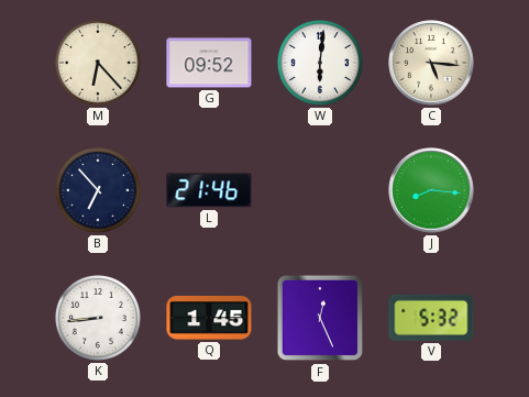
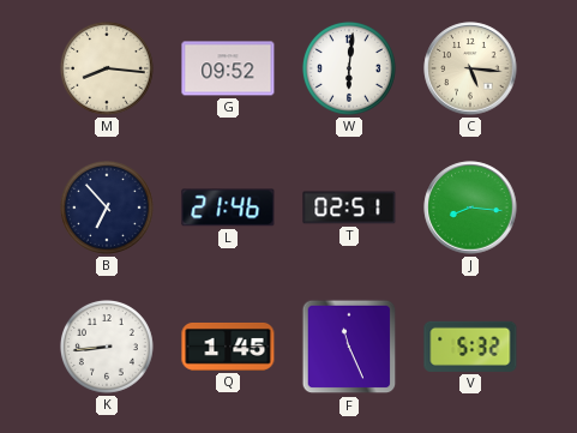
M: 6:23 -> 8:16 (107, 68)
T: none -> 02:51 (349, 208)
F: 12:26 -> 11:26 (349, 347)
